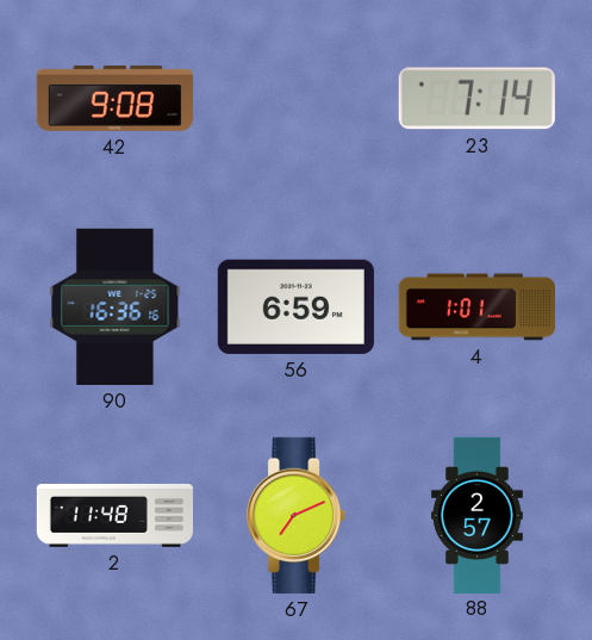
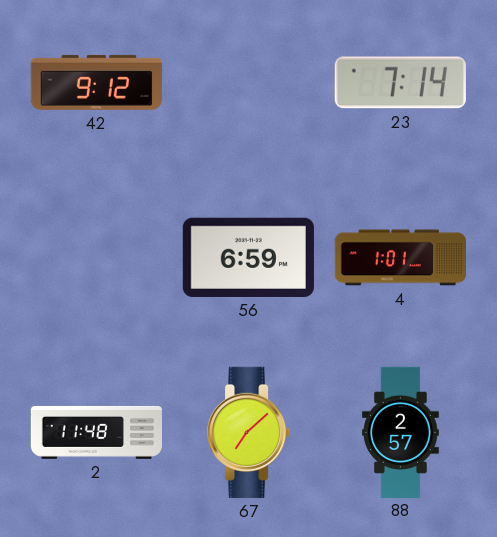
42: 9:08 -> 9:12 (96, 82)
90: 16:36 -> none (116, 306)
67: 7:11 -> 7:08 (249, 432)
